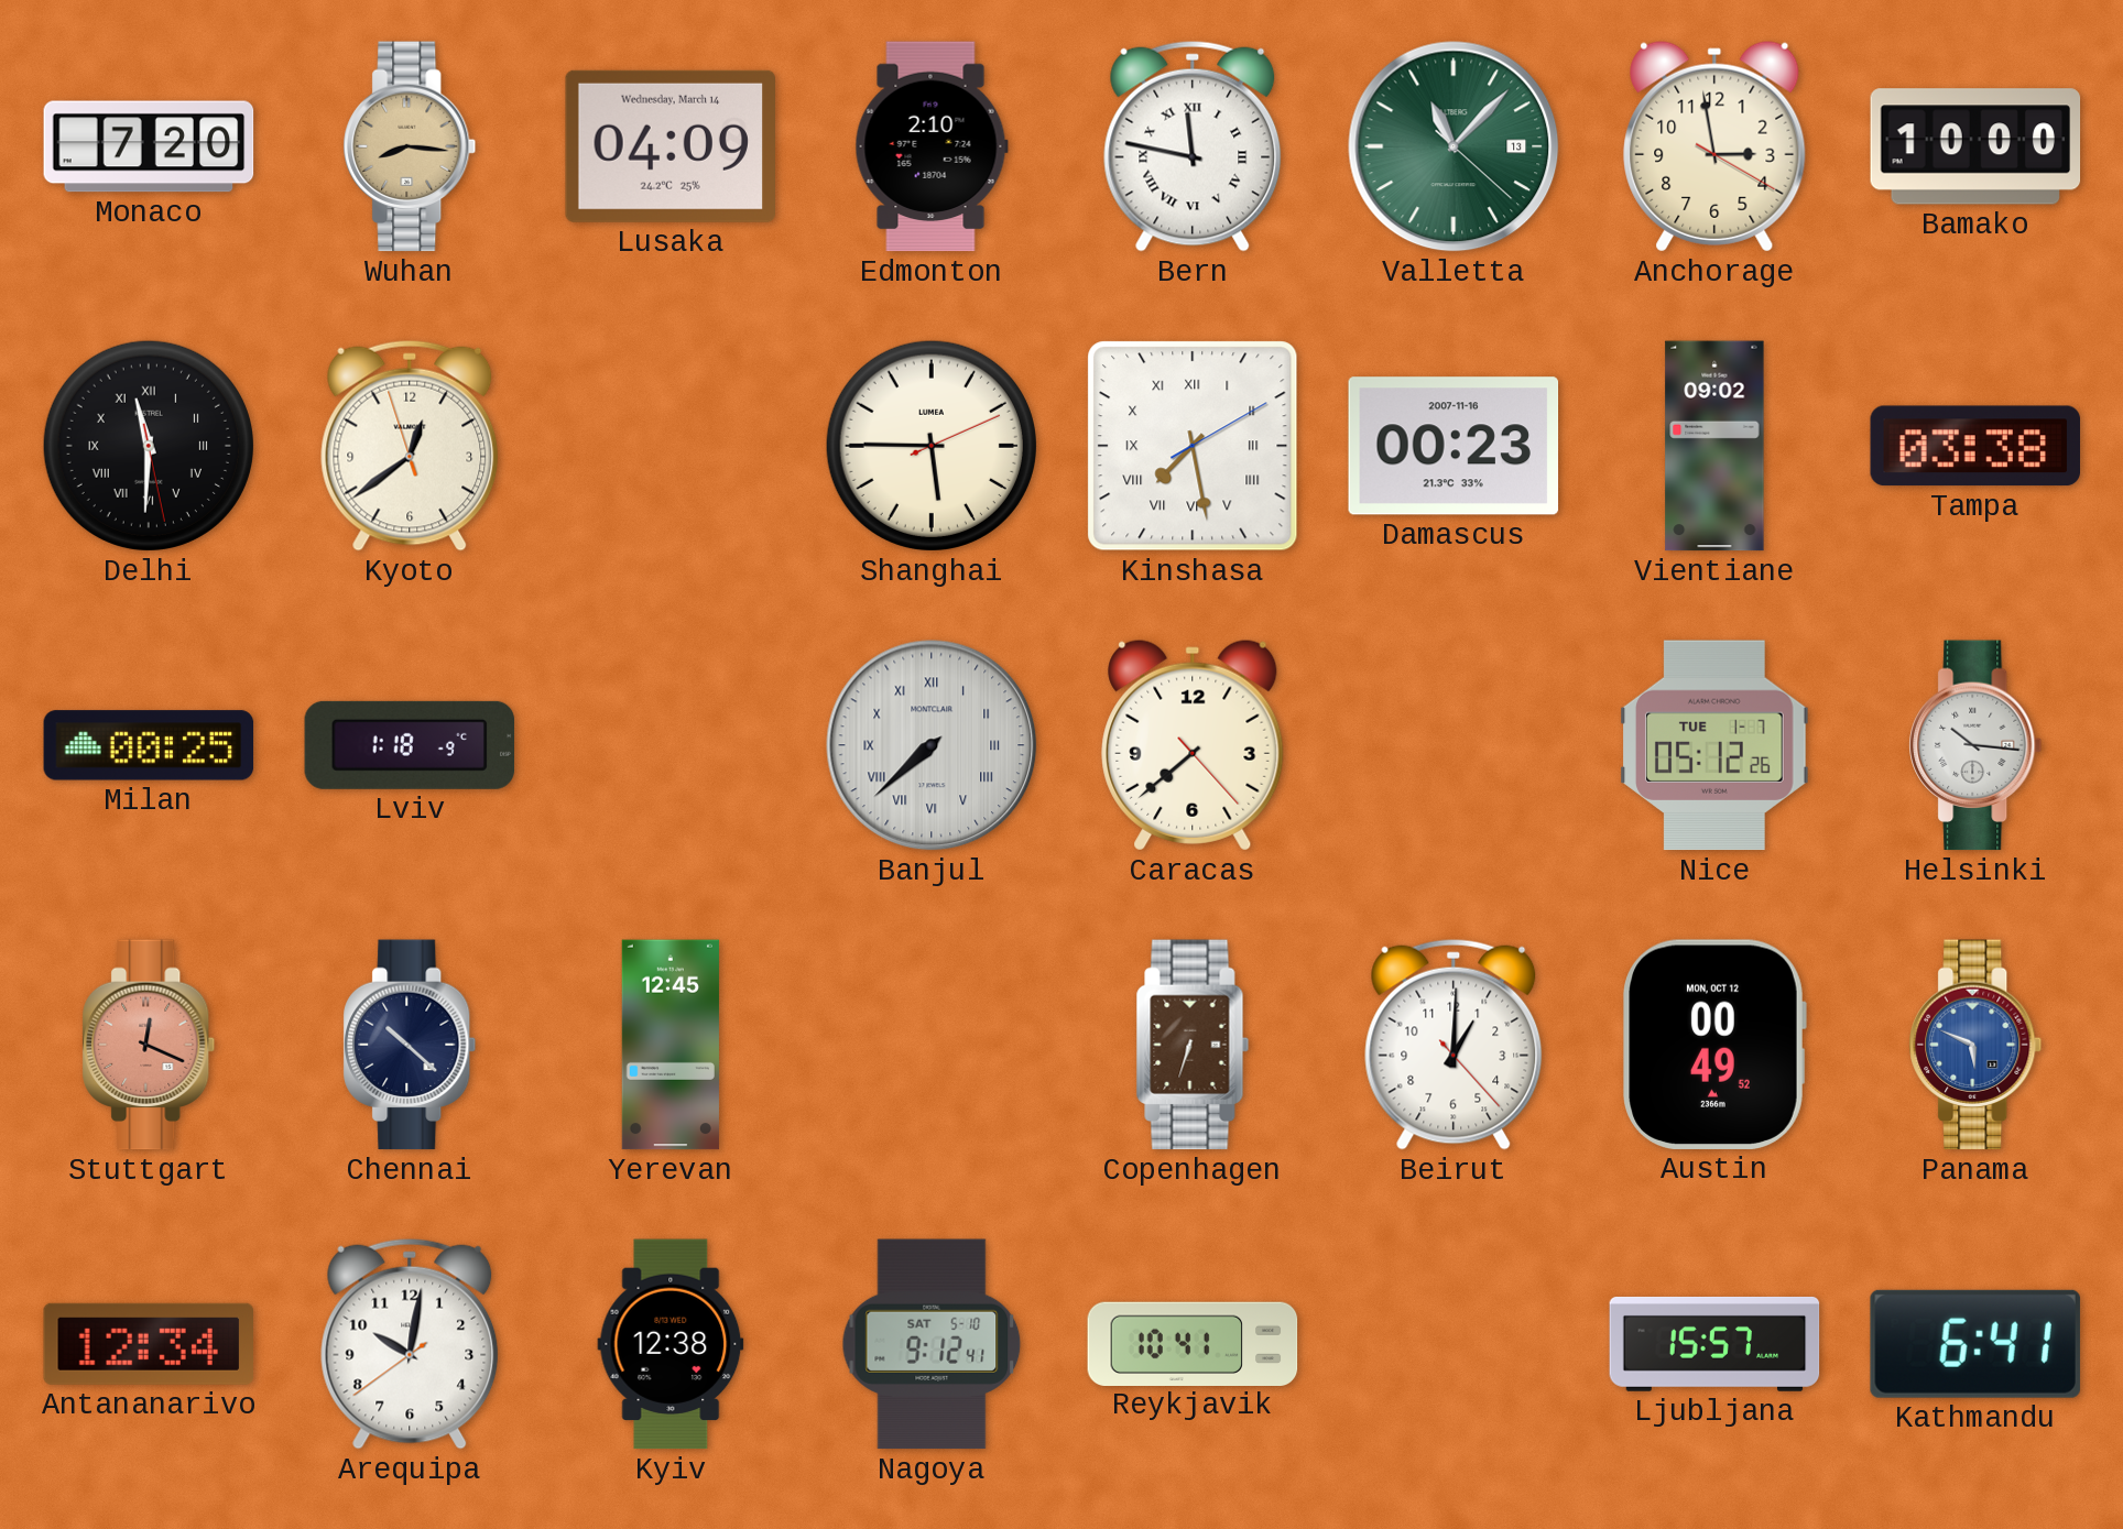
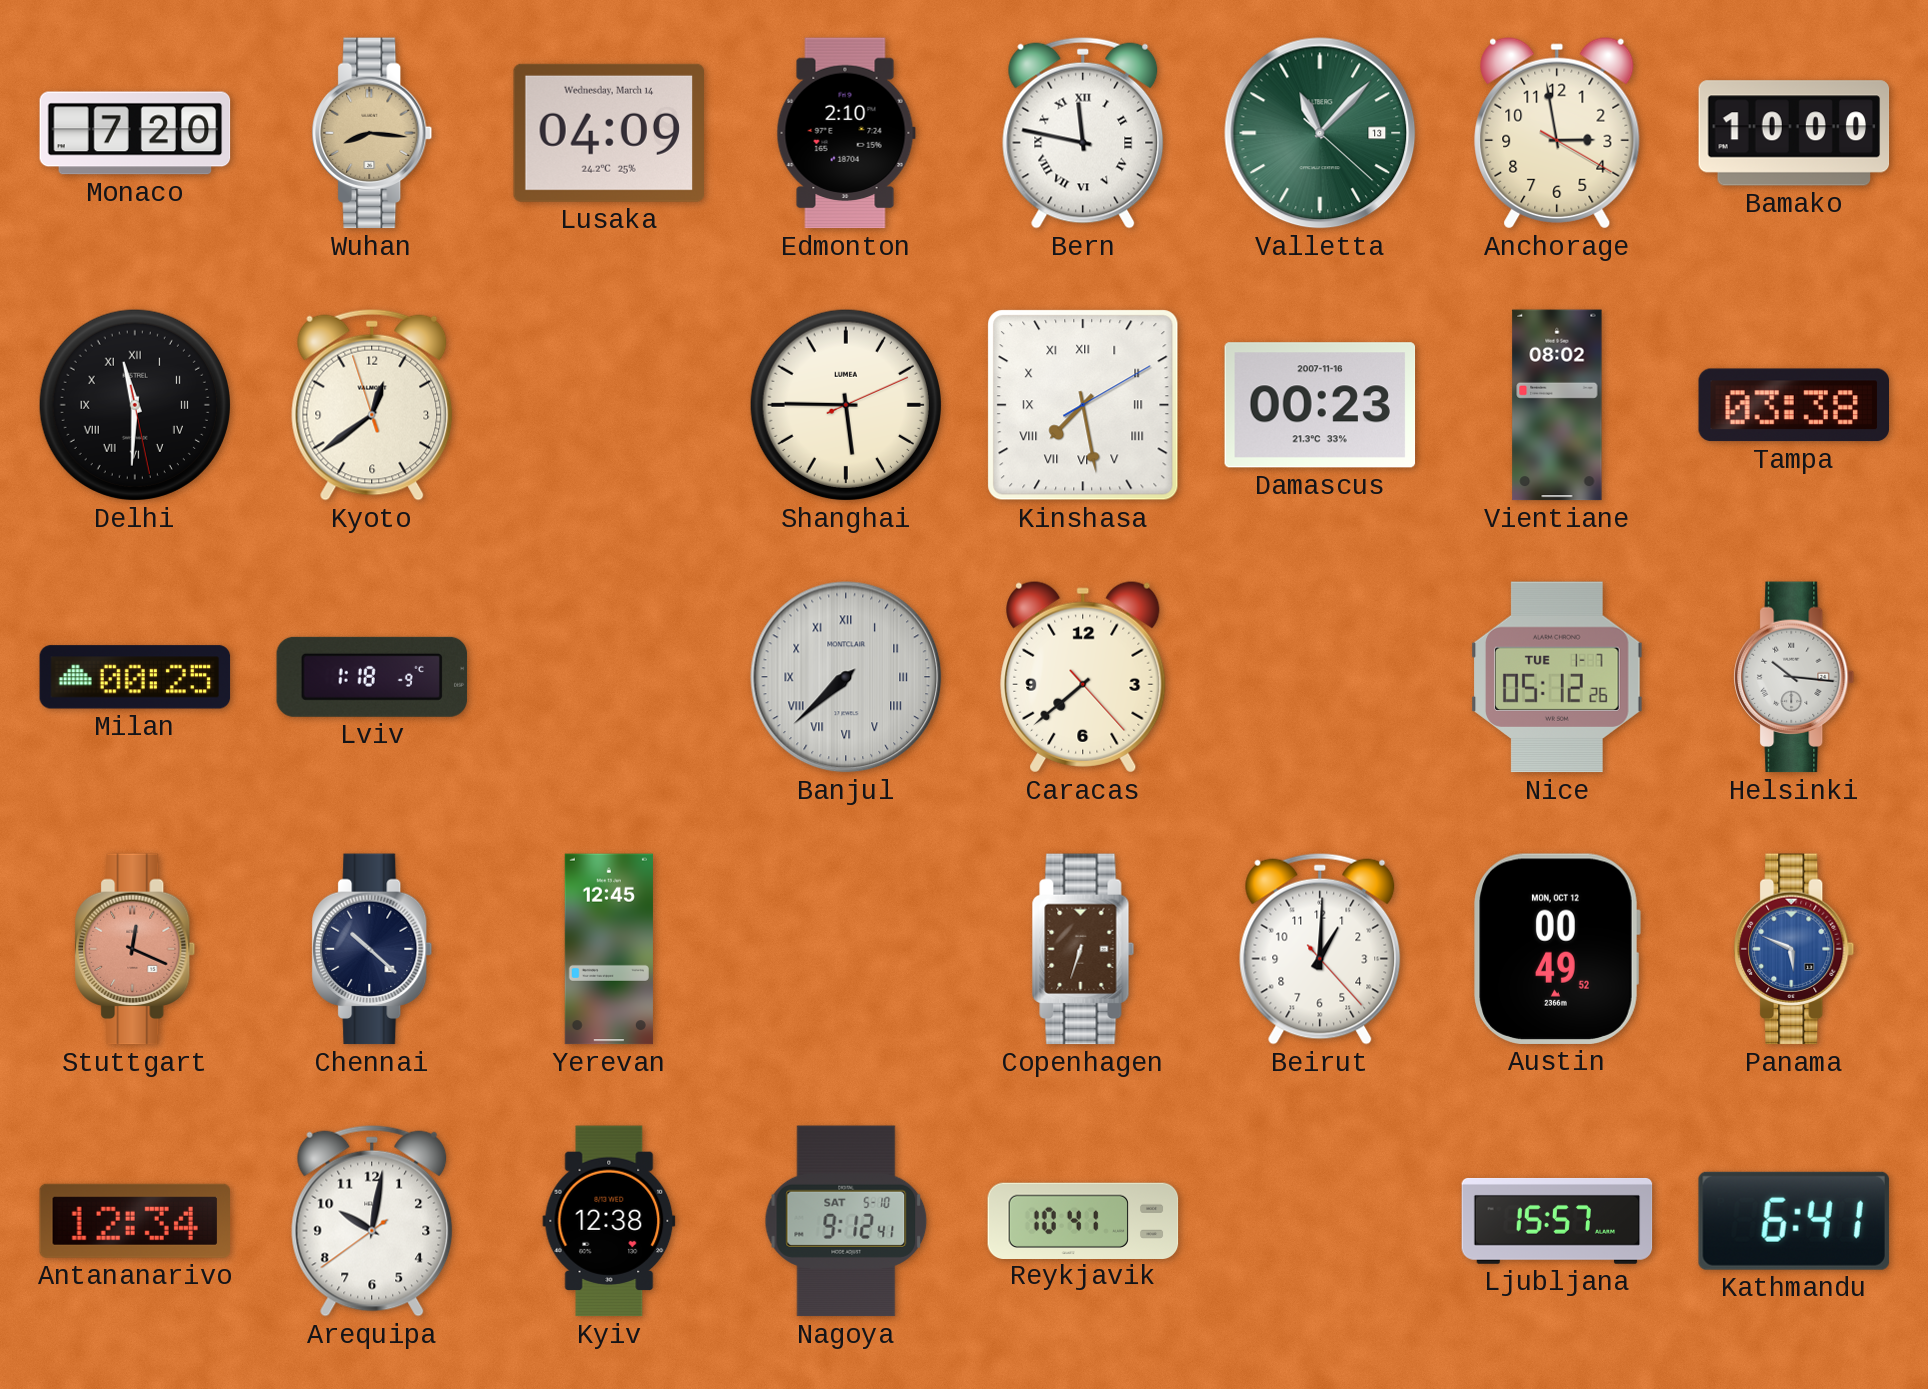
Vientiane: 09:02 -> 08:02 (1557, 405)
